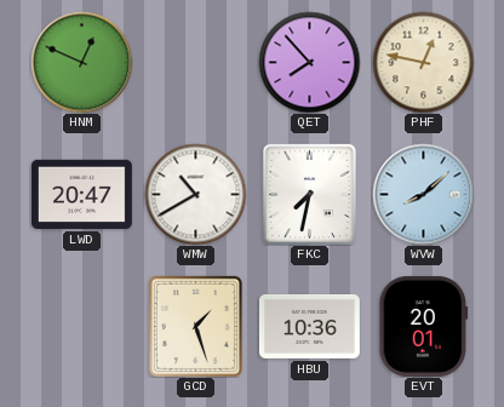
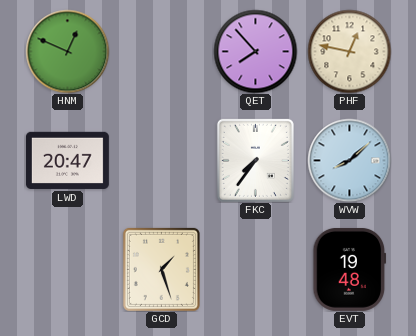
WMW: 10:40 -> none (195, 194)
FKC: 7:32 -> 7:36 (255, 160)
HBU: 10:36 -> none (309, 326)
EVT: 20:01 -> 19:48 (350, 269)
